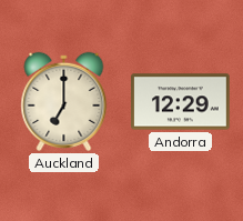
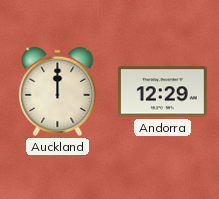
Auckland: 7:00 -> 12:00 (58, 91)
